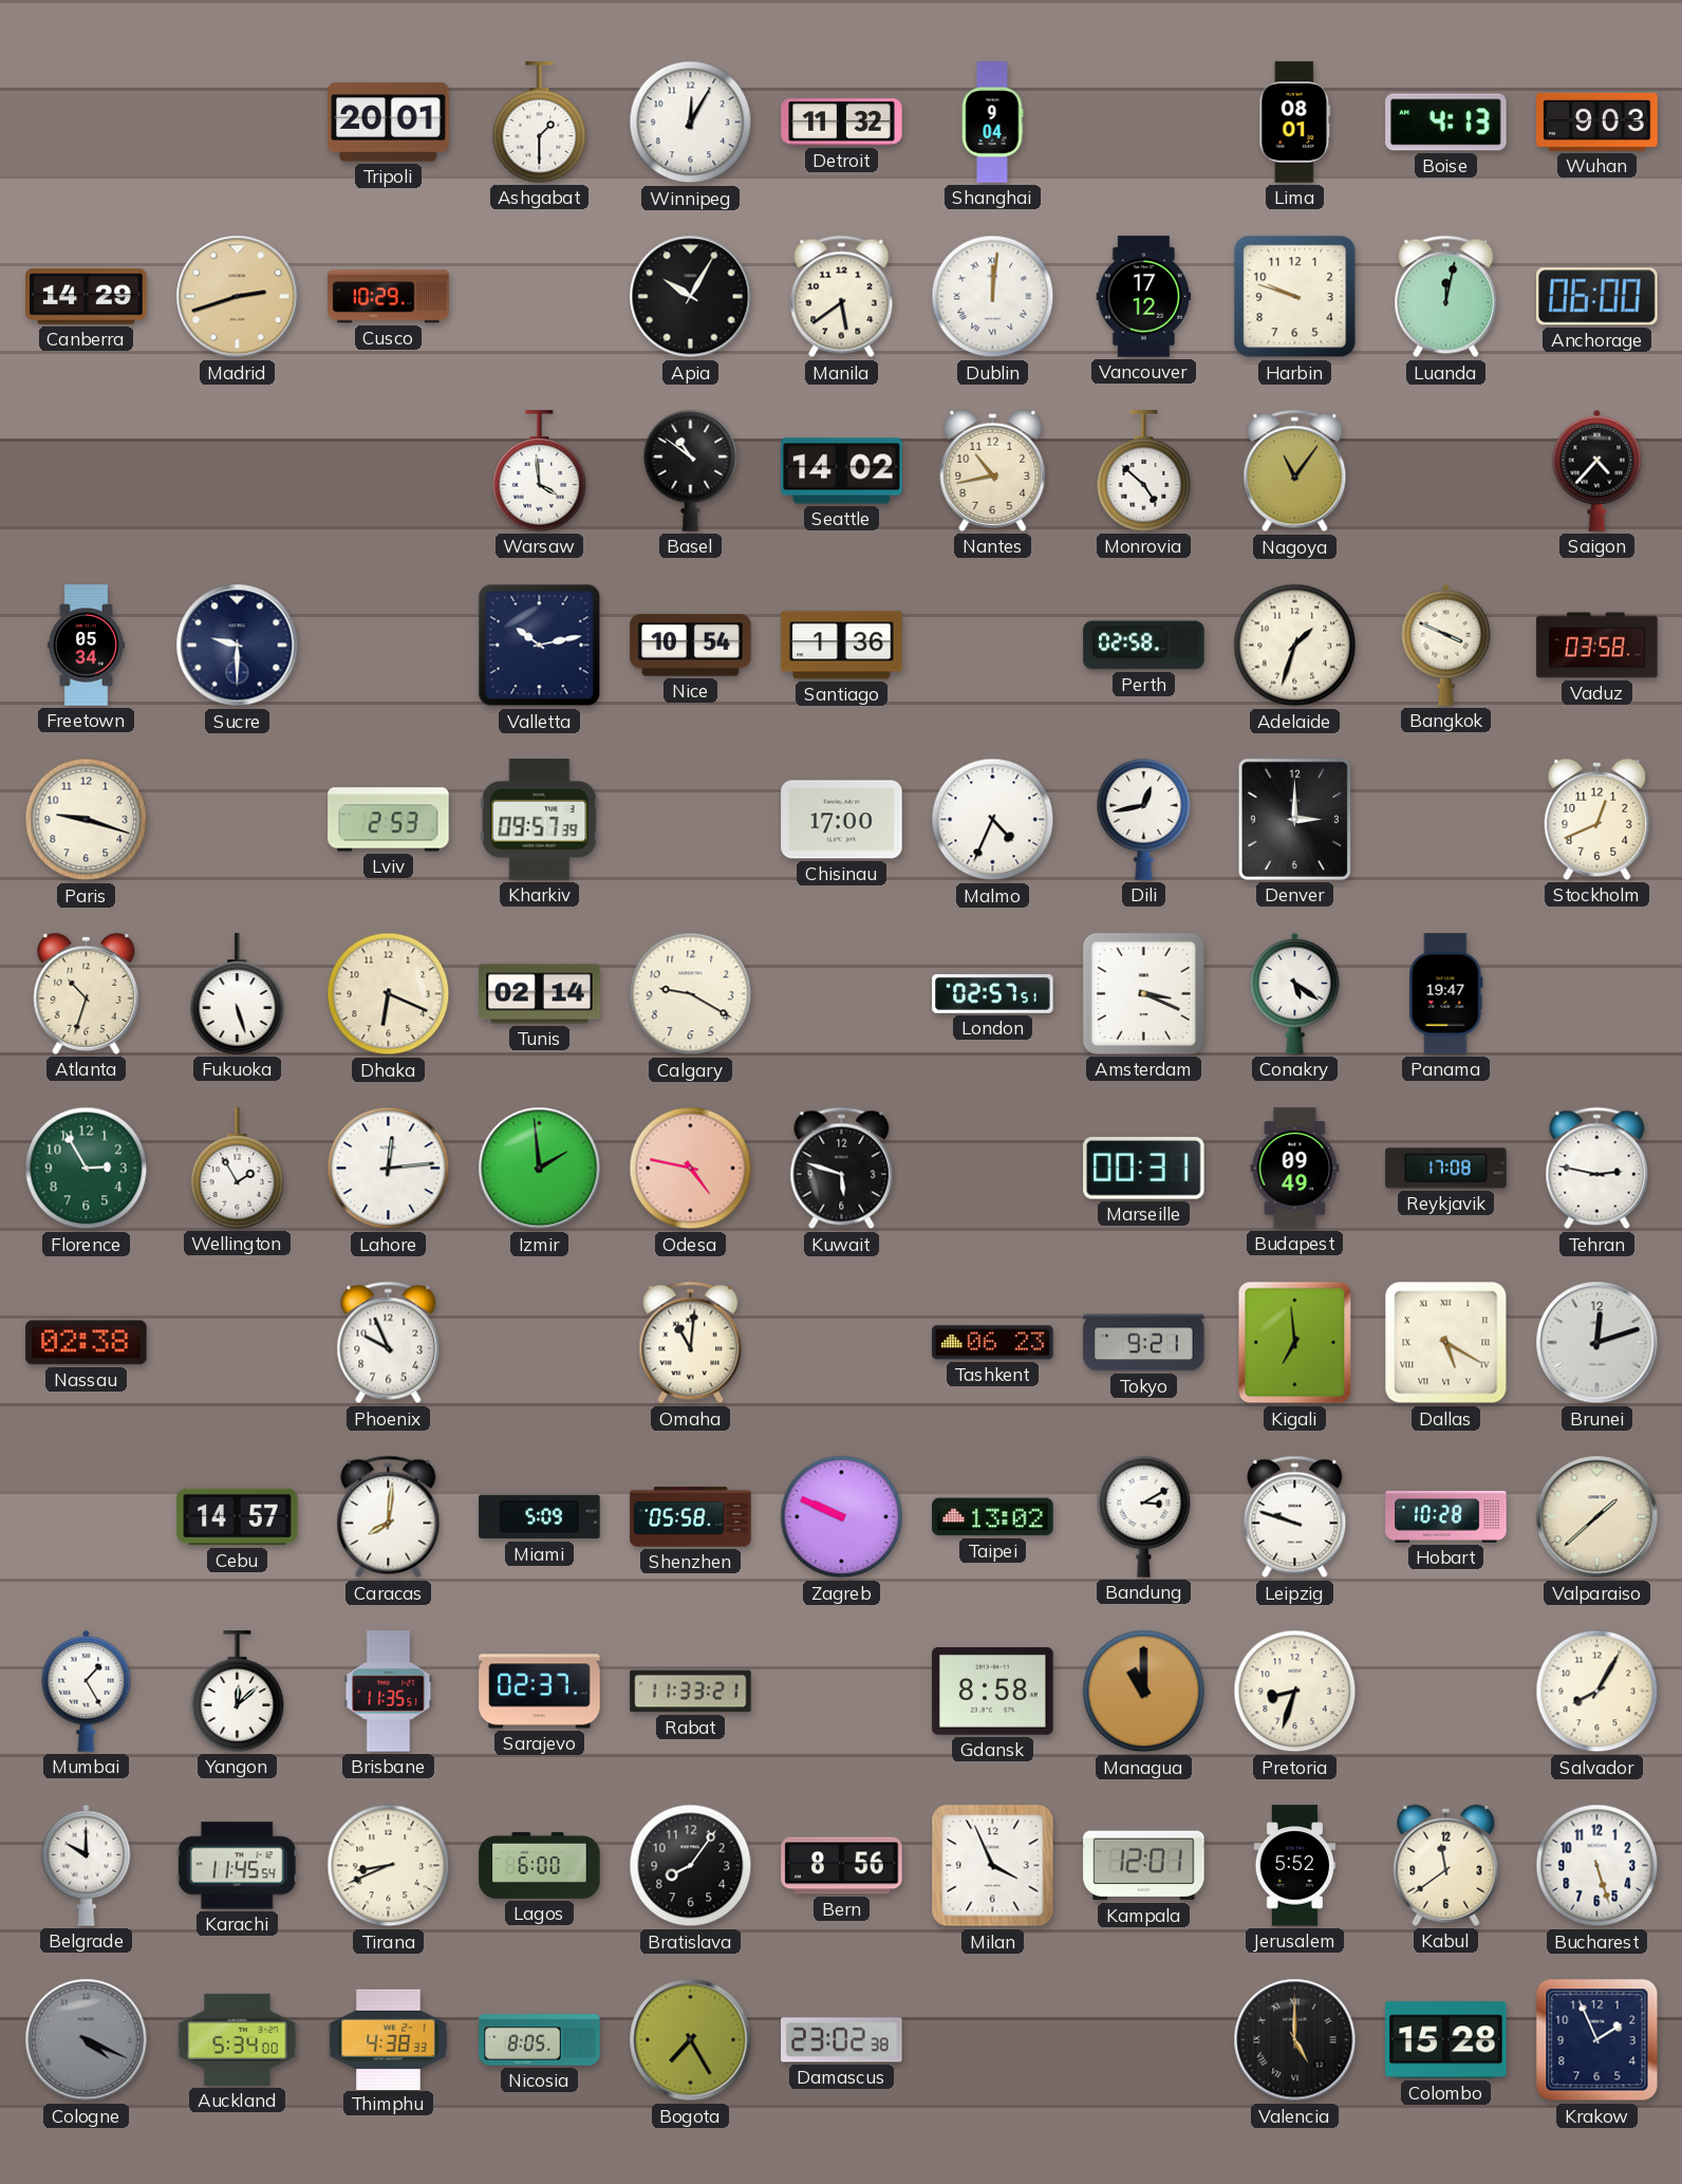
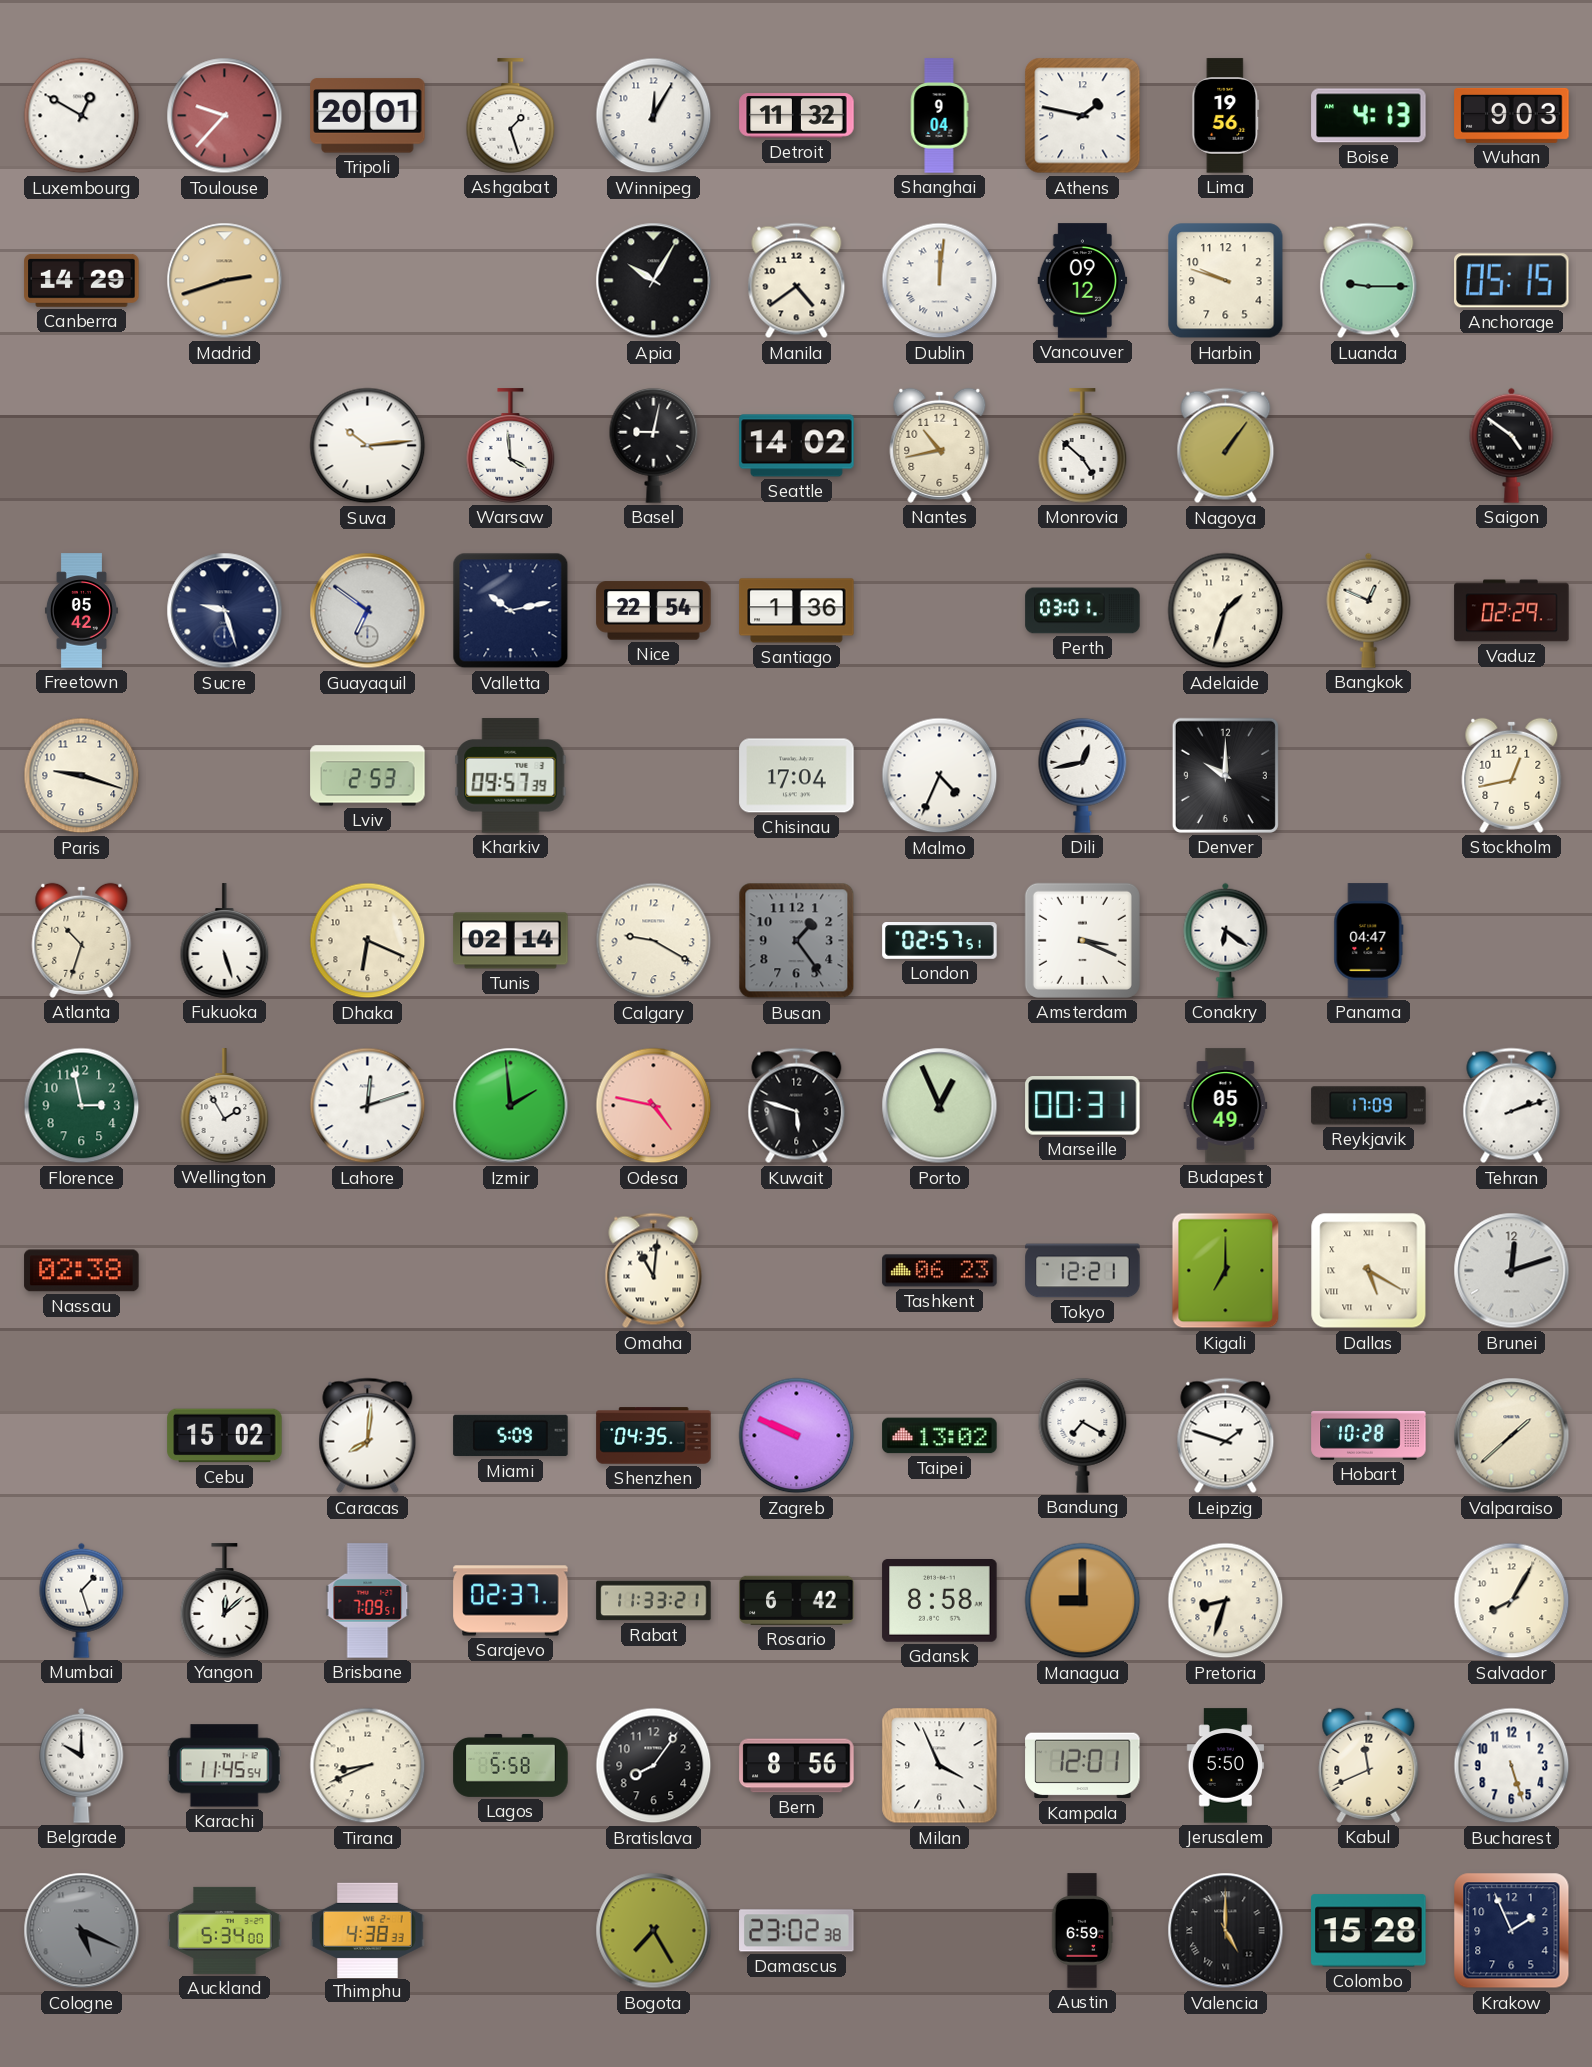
Luxembourg: none -> 12:50 (82, 116)
Toulouse: none -> 9:37 (225, 116)
Ashgabat: 1:30 -> 1:27 (511, 116)
Athens: none -> 1:47 (1083, 116)
Lima: 08:01 -> 19:56 (1226, 116)
Cusco: 10:29 -> none (389, 297)
Manila: 5:39 -> 4:39 (797, 281)
Vancouver: 17:12 -> 09:12 (1083, 281)
Luanda: 12:02 -> 9:15 (1369, 281)
Anchorage: 06:00 -> 05:15 (1512, 281)
Suva: none -> 10:14 (368, 446)
Basel: 10:51 -> 9:02 (654, 445)
Nagoya: 11:06 -> 1:06 (1226, 446)
Saigon: 4:37 -> 4:51 (1512, 445)
Freetown: 05:34 -> 05:42 (81, 611)
Sucre: 9:30 -> 9:27 (225, 611)
Guayaquil: none -> 6:51 (368, 611)
Nice: 10:54 -> 22:54 (654, 611)
Perth: 02:58 -> 03:01 (1083, 611)
Bangkok: 3:49 -> 12:49 (1369, 610)
Vaduz: 03:58 -> 02:29 (1512, 611)
Chisinau: 17:00 -> 17:04 (797, 776)
Denver: 3:00 -> 10:00 (1225, 775)
Stockholm: 12:41 -> 12:43 (1512, 775)
Busan: none -> 1:24 (797, 941)
Conakry: 5:21 -> 6:21 (1226, 940)
Panama: 19:47 -> 04:47 (1369, 941)
Florence: 2:55 -> 2:58 (82, 1106)
Lahore: 12:14 -> 12:12 (368, 1106)
Porto: none -> 12:56 (940, 1106)
Budapest: 09:49 -> 05:49 (1226, 1106)
Reykjavik: 17:08 -> 17:09 (1369, 1106)
Tehran: 2:47 -> 2:12 (1512, 1106)
Phoenix: 9:56 -> none (389, 1343)
Tokyo: 9:21 -> 12:21 (1083, 1271)
Kigali: 6:59 -> 7:00 (1226, 1271)
Cebu: 14:57 -> 15:02 (225, 1436)
Shenzhen: 05:58 -> 04:35 (654, 1436)
Bandung: 3:10 -> 7:20 (1083, 1435)
Leipzig: 9:48 -> 1:48 (1226, 1436)
Mumbai: 1:25 -> 1:27 (82, 1600)
Brisbane: 11:35 -> 7:09 (368, 1601)
Rosario: none -> 6:42 (797, 1600)
Managua: 11:00 -> 9:00 (1083, 1601)
Lagos: 6:00 -> 5:58 (511, 1765)
Jerusalem: 5:52 -> 5:50 (1225, 1766)
Kabul: 11:39 -> 11:41 (1369, 1765)
Cologne: 4:19 -> 5:19 (82, 1931)
Nicosia: 8:05 -> none (540, 2040)
Austin: none -> 6:59 (1082, 1931)
